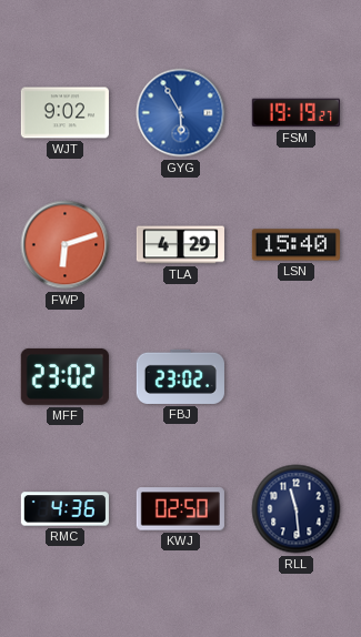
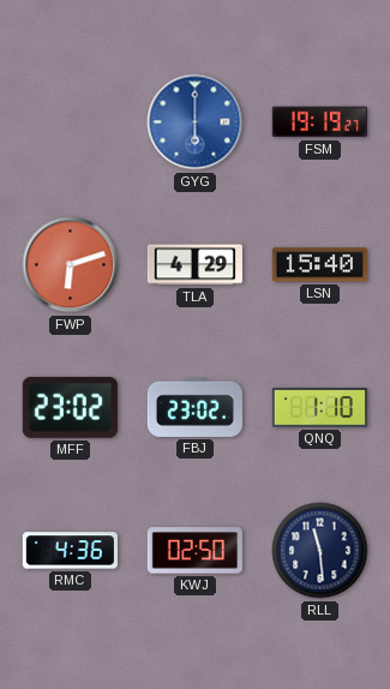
WJT: 9:02 -> none (64, 113)
GYG: 5:55 -> 6:00 (196, 122)
QNQ: none -> 1:10 (319, 408)
